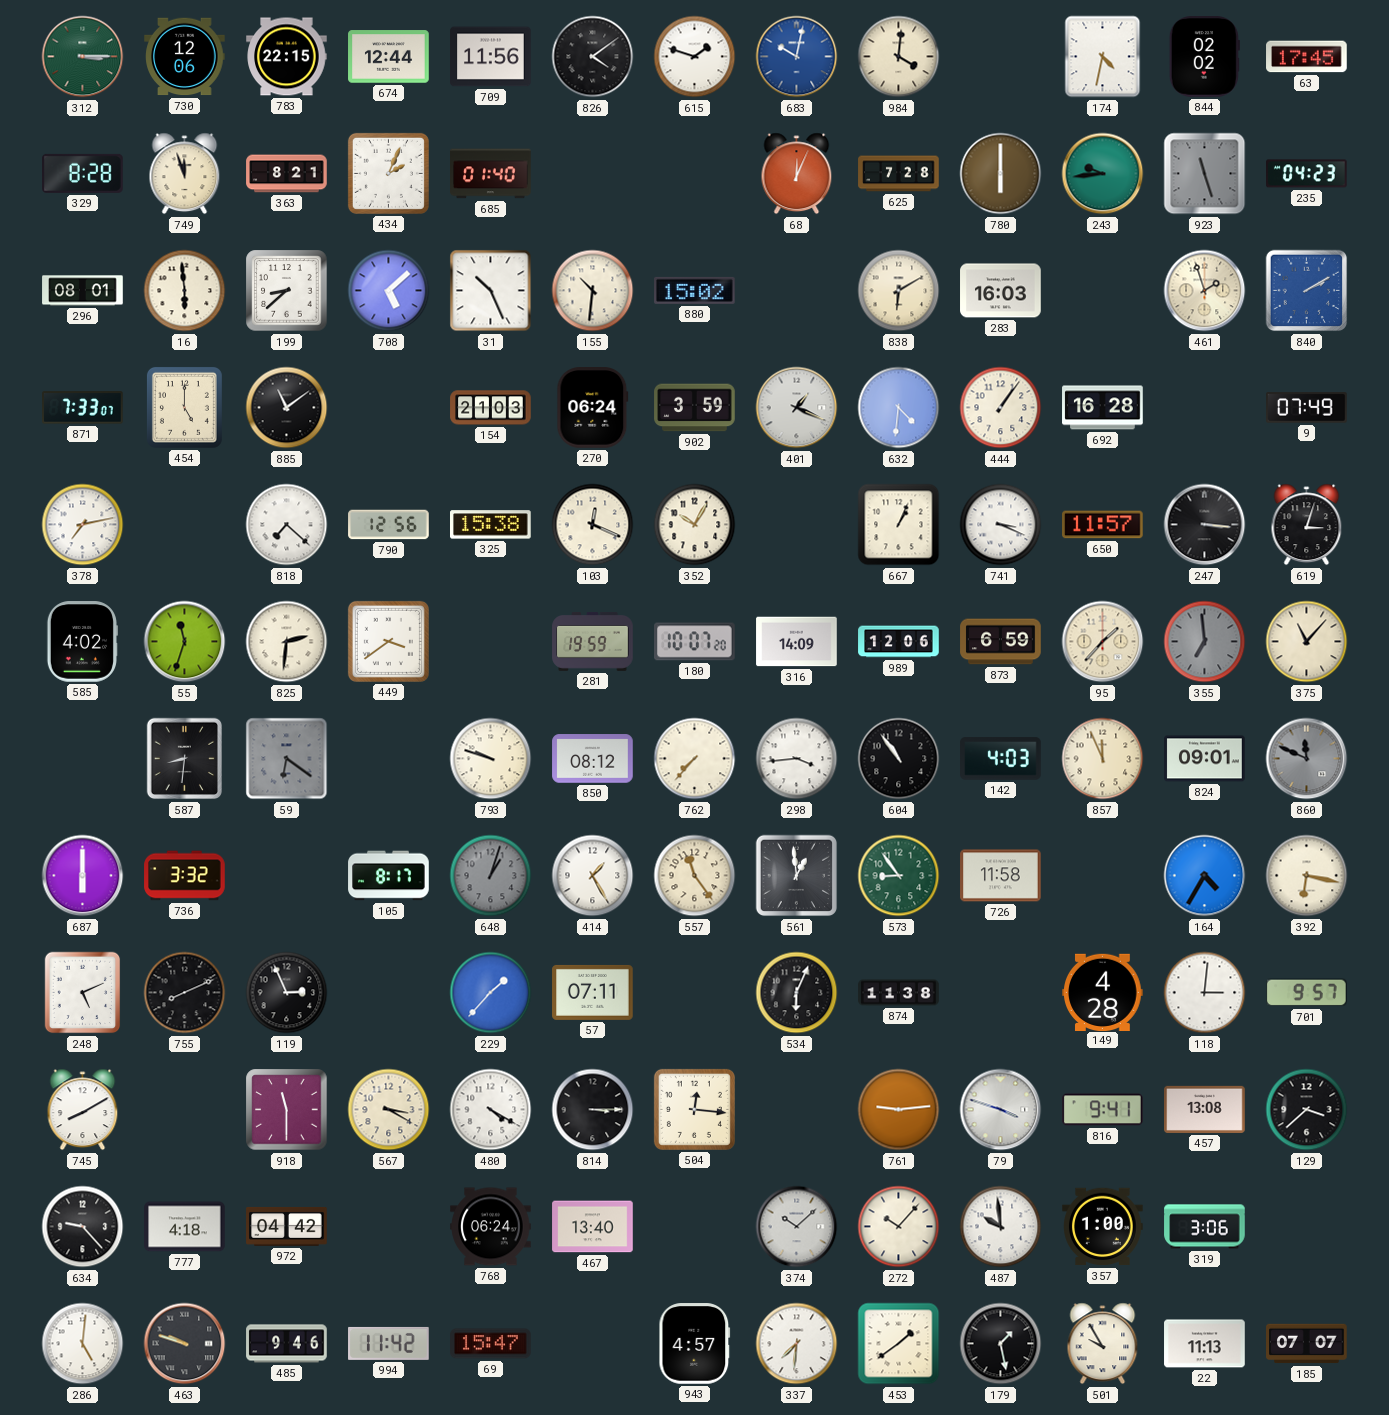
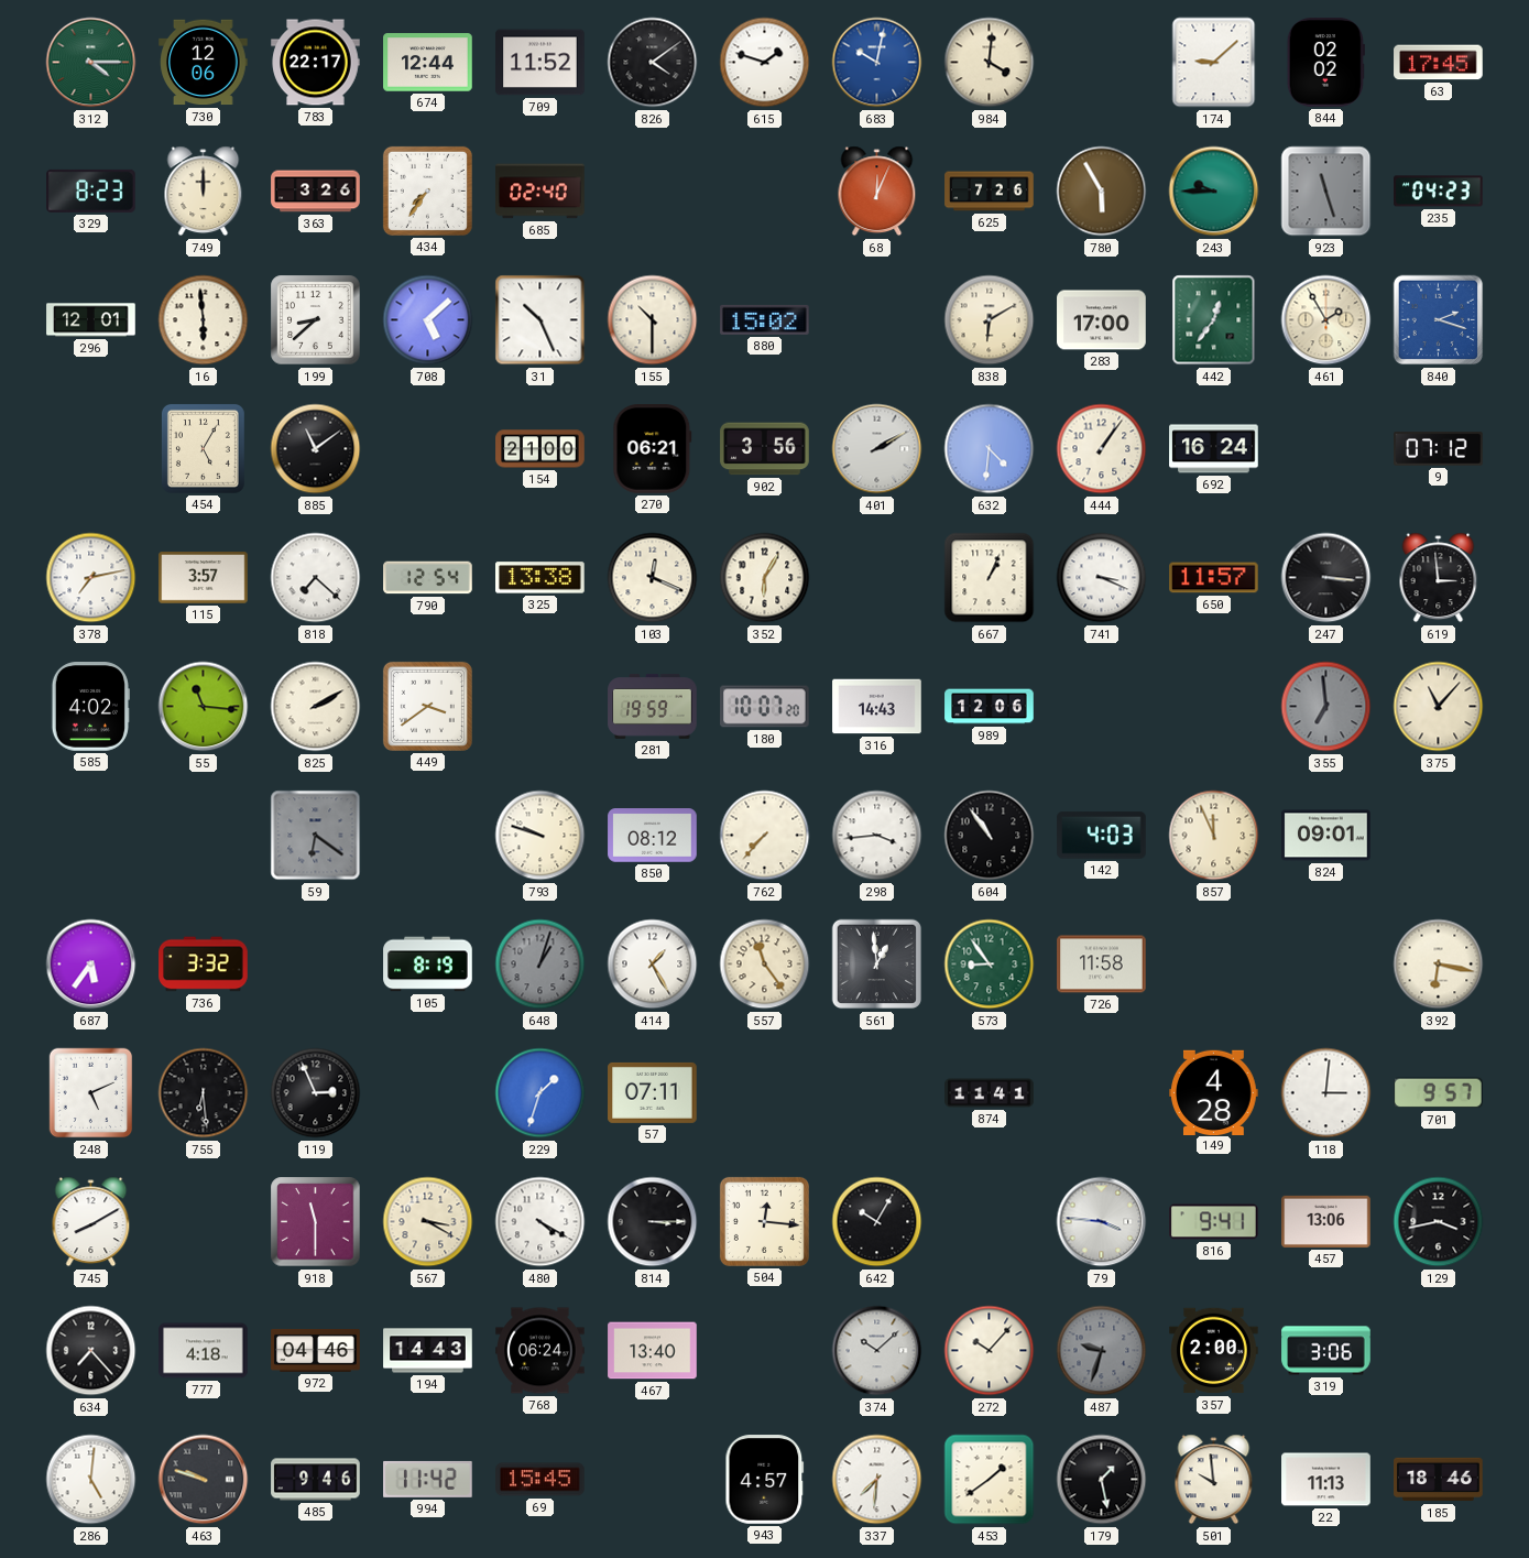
312: 3:15 -> 4:15 (91, 63)
783: 22:15 -> 22:17 (316, 63)
709: 11:56 -> 11:52 (540, 63)
174: 4:32 -> 9:08 (1214, 63)
329: 8:28 -> 8:23 (91, 190)
749: 11:57 -> 12:00 (204, 192)
363: 8:21 -> 3:26 (316, 192)
434: 2:04 -> 7:36 (427, 190)
685: 01:40 -> 02:40 (540, 192)
625: 7:28 -> 7:26 (990, 192)
780: 6:00 -> 5:55 (1102, 192)
243: 9:44 -> 9:45 (1214, 192)
296: 08:01 -> 12:01 (91, 320)
155: 10:31 -> 10:30 (653, 320)
283: 16:03 -> 17:00 (1102, 320)
442: none -> 12:36 (1214, 320)
461: 1:57 -> 1:55 (1326, 320)
840: 2:10 -> 2:18 (1439, 320)
871: 7:33 -> none (83, 408)
454: 5:00 -> 5:05 (203, 448)
154: 21:03 -> 21:00 (540, 449)
270: 06:24 -> 06:21 (653, 449)
902: 3:59 -> 3:56 (765, 449)
401: 1:19 -> 2:10 (877, 449)
692: 16:28 -> 16:24 (1214, 449)
9: 07:49 -> 07:12 (1439, 449)
115: none -> 3:57 (204, 578)
790: 12:56 -> 12:54 (428, 578)
325: 15:38 -> 13:38 (540, 578)
352: 10:05 -> 6:05 (765, 578)
619: 3:03 -> 2:59 (1439, 578)
55: 11:33 -> 11:16 (204, 707)
825: 2:31 -> 2:10 (316, 707)
316: 14:09 -> 14:43 (877, 707)
873: 6:59 -> none (1001, 642)
95: 1:37 -> none (1103, 642)
587: 8:31 -> none (185, 759)
860: 11:49 -> none (1307, 759)
687: 6:00 -> 5:36 (91, 965)
105: 8:17 -> 8:19 (428, 965)
164: 4:35 -> none (1205, 876)
755: 8:11 -> 6:29 (204, 1093)
229: 1:37 -> 1:33 (540, 1093)
534: 6:04 -> none (797, 993)
874: 11:38 -> 11:41 (990, 1093)
642: none -> 10:05 (877, 1222)
761: 9:14 -> none (899, 1110)
79: 3:48 -> 3:46 (1102, 1222)
457: 13:08 -> 13:06 (1326, 1221)
129: 3:38 -> 3:43 (1439, 1222)
634: 9:23 -> 7:23 (91, 1351)
972: 04:42 -> 04:46 (316, 1350)
194: none -> 14:43 (428, 1351)
487: 9:59 -> 9:33 (1102, 1351)
487 dial: white -> grey (1102, 1351)
357: 1:00 -> 2:00 (1214, 1351)
69: 15:47 -> 15:45 (540, 1480)
501: 9:55 -> 9:59 (1214, 1480)
185: 07:07 -> 18:46 (1439, 1480)
